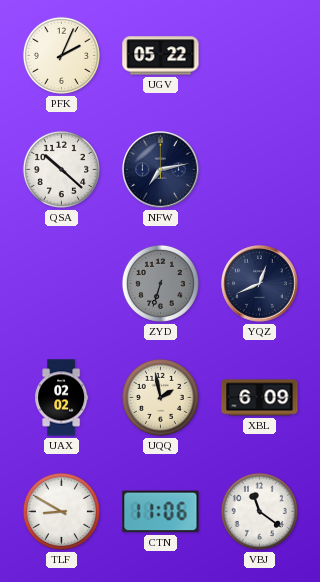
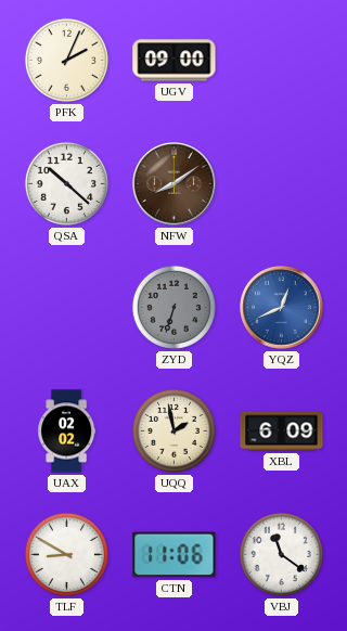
UGV: 05:22 -> 09:00 (175, 61)
NFW: 7:13 -> 8:09 (175, 184)
NFW dial: navy -> brown (175, 184)
YQZ dial: navy -> blue (282, 308)
